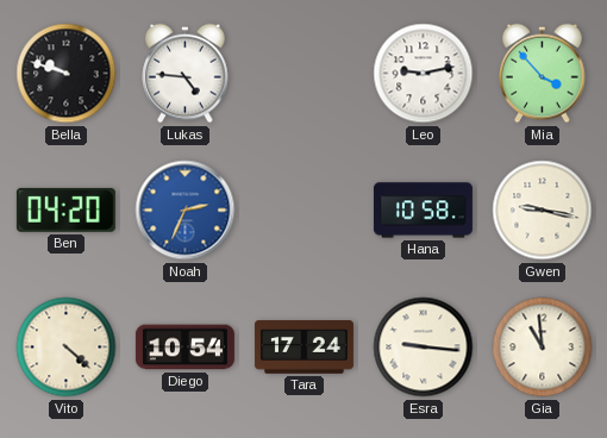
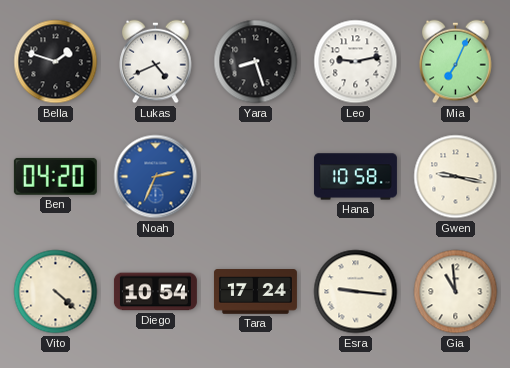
Bella: 9:48 -> 1:48 (56, 62)
Lukas: 4:46 -> 4:41 (156, 62)
Yara: none -> 8:27 (256, 62)
Mia: 3:53 -> 7:04 (456, 62)
